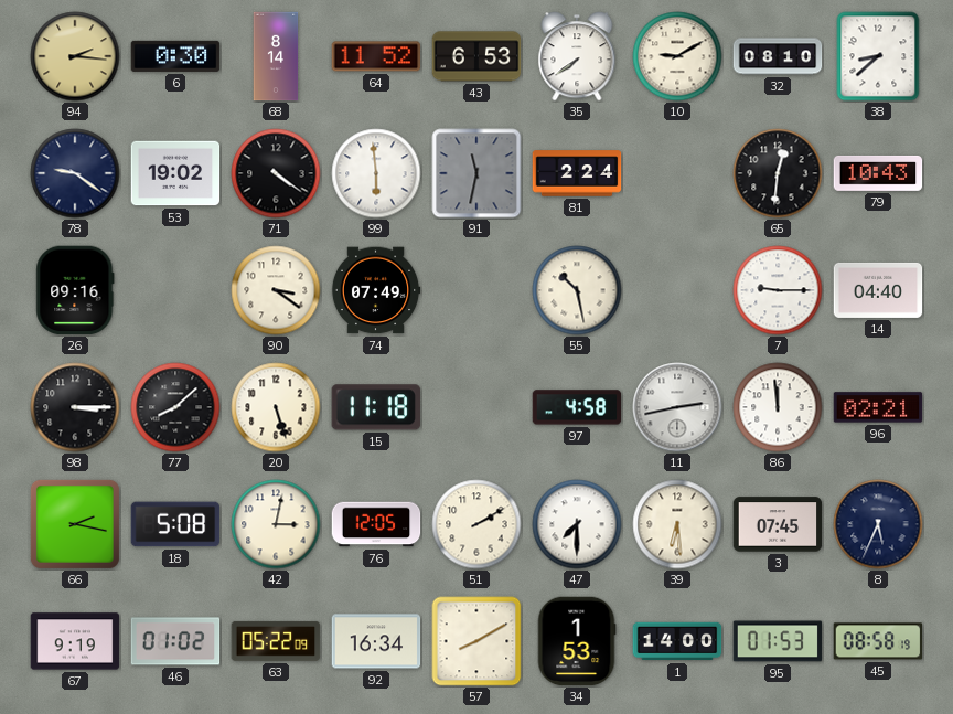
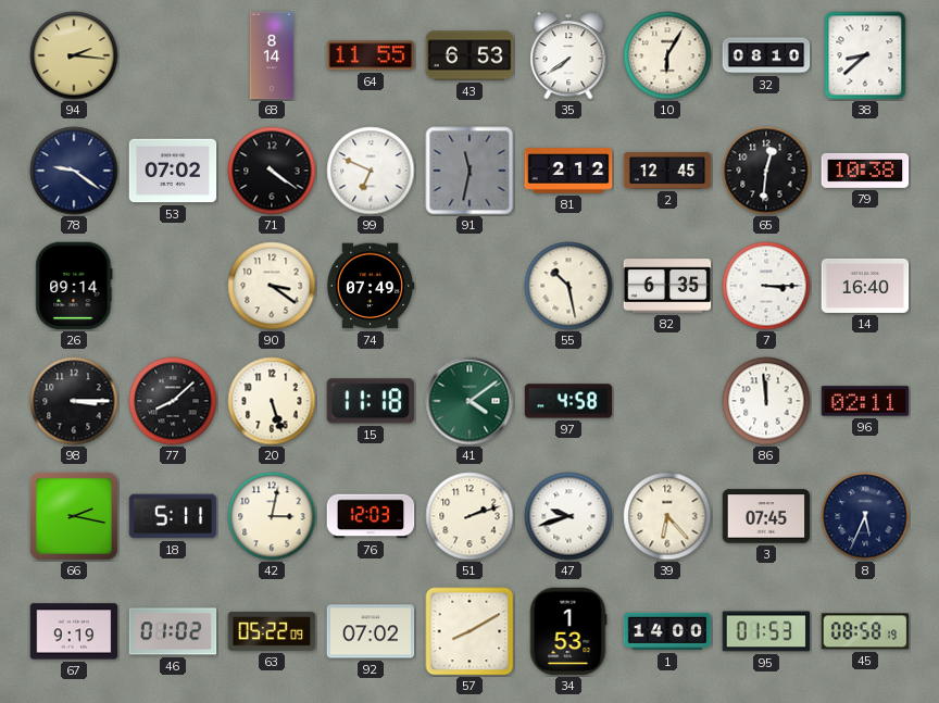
6: 0:30 -> none (175, 56)
64: 11:52 -> 11:55 (371, 55)
10: 9:10 -> 6:05 (667, 55)
53: 19:02 -> 07:02 (173, 171)
99: 5:59 -> 6:49 (371, 171)
81: 2:24 -> 2:12 (568, 171)
2: none -> 12:45 (667, 171)
79: 10:43 -> 10:38 (865, 171)
26: 09:16 -> 09:14 (74, 286)
82: none -> 6:35 (667, 286)
7: 9:15 -> 3:15 (766, 286)
14: 04:40 -> 16:40 (865, 286)
41: none -> 4:09 (469, 401)
11: 2:43 -> none (677, 407)
96: 02:21 -> 02:11 (865, 401)
18: 5:08 -> 5:11 (173, 516)
76: 12:05 -> 12:03 (371, 516)
51: 2:10 -> 2:12 (469, 516)
47: 7:30 -> 9:42 (568, 516)
39: 6:29 -> 6:23 (667, 516)
92: 16:34 -> 07:02 (371, 631)
